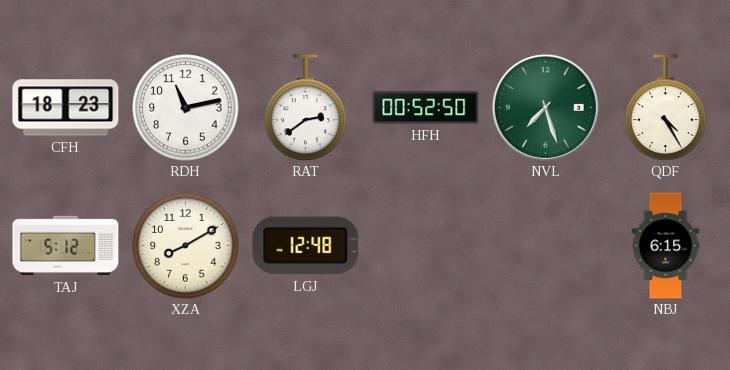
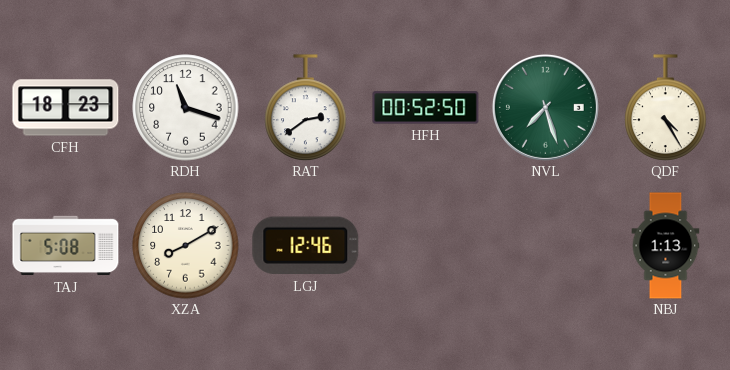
RDH: 11:13 -> 11:18 (186, 108)
TAJ: 5:12 -> 5:08 (66, 246)
LGJ: 12:48 -> 12:46 (306, 246)
NBJ: 6:15 -> 1:13 (666, 246)
